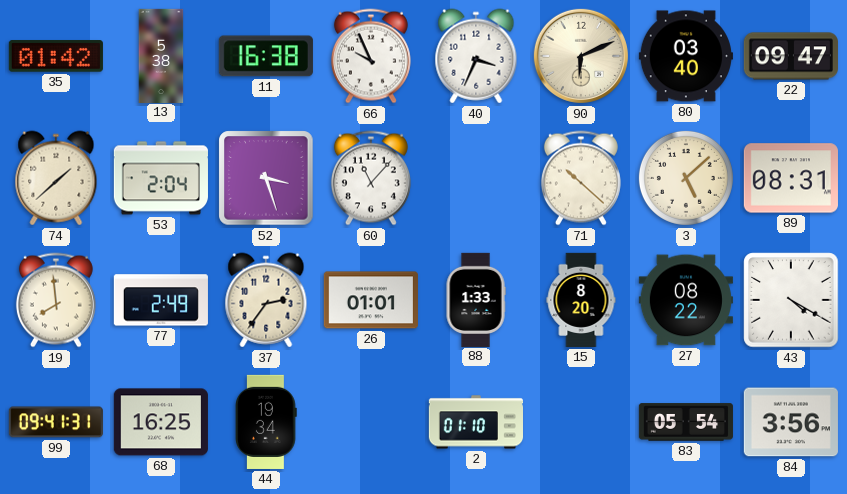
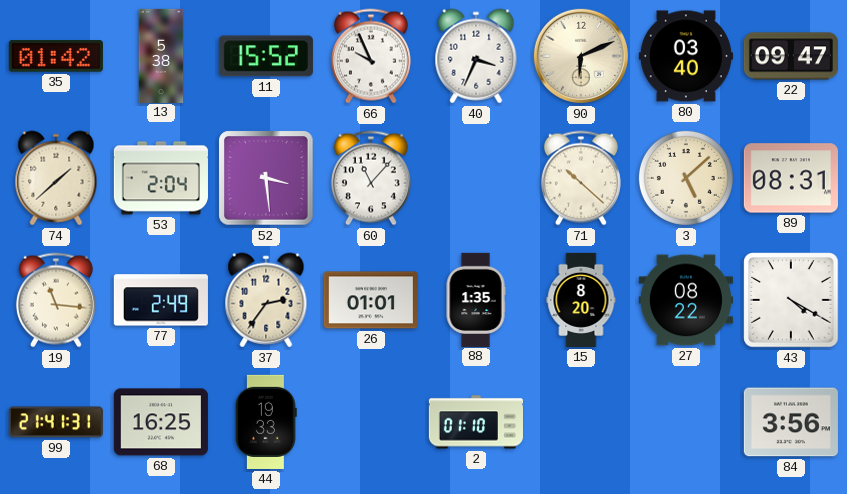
11: 16:38 -> 15:52 (266, 56)
52: 3:27 -> 3:29 (266, 178)
19: 7:59 -> 11:16 (56, 300)
88: 1:33 -> 1:35 (476, 299)
99: 09:41 -> 21:41 (56, 422)
44: 19:34 -> 19:33 (266, 422)
83: 05:54 -> none (686, 422)
